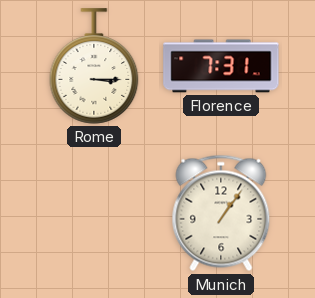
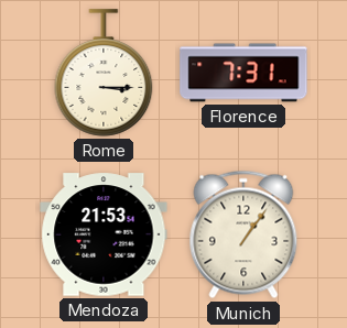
Mendoza: none -> 21:53 (104, 234)
